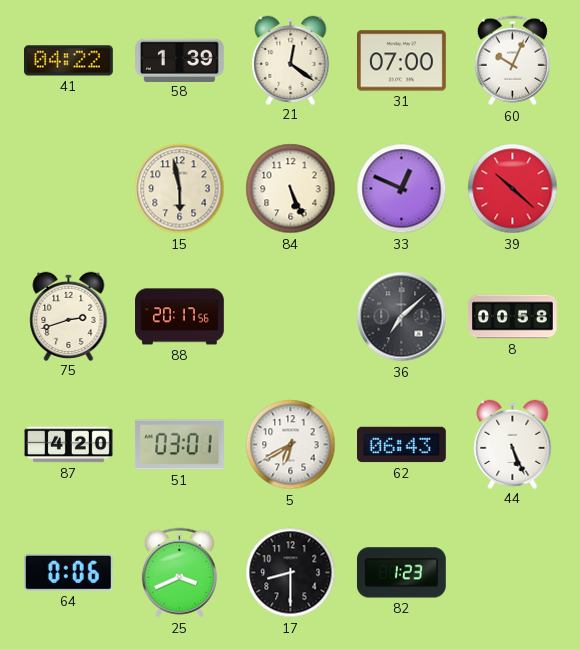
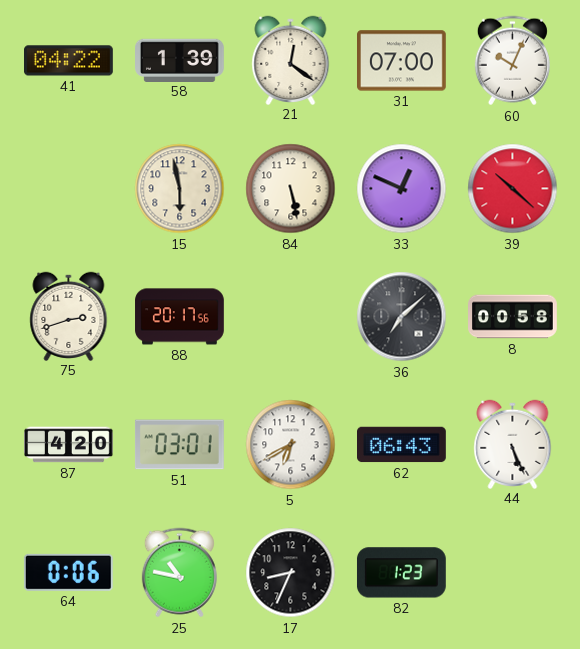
84: 5:26 -> 5:28 (291, 189)
25: 3:41 -> 10:47 (179, 573)
17: 8:30 -> 8:34 (291, 573)
